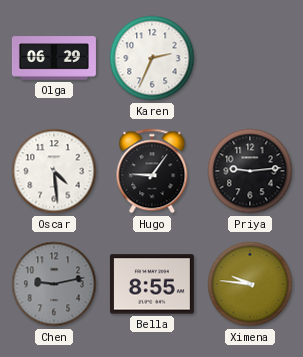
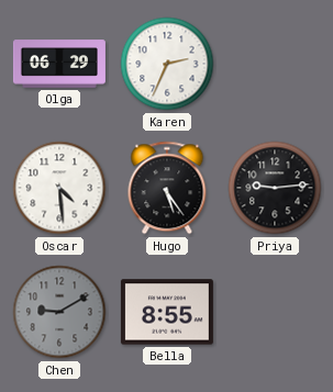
Hugo: 9:06 -> 5:24 (167, 188)
Chen: 9:13 -> 9:10 (59, 312)
Ximena: 9:46 -> none (250, 284)
